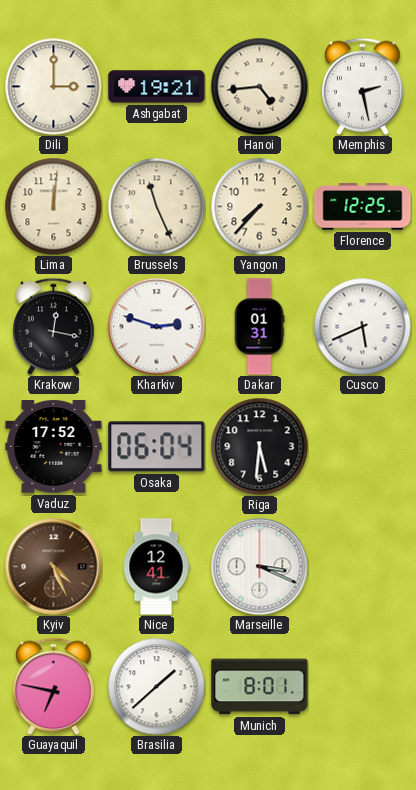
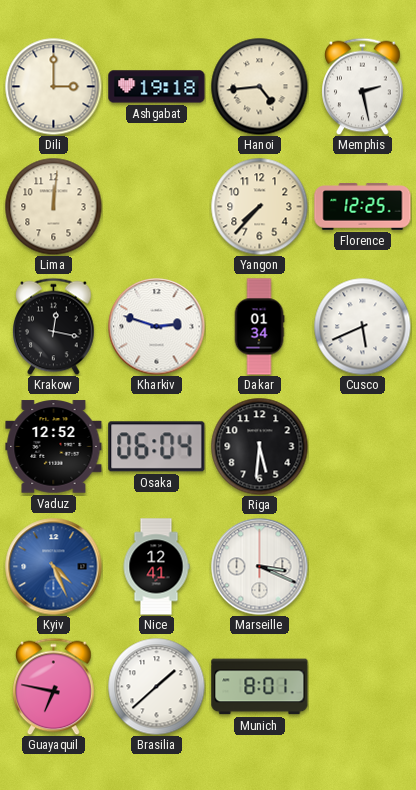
Ashgabat: 19:21 -> 19:18 (157, 87)
Brussels: 11:26 -> none (156, 206)
Dakar: 01:31 -> 01:34 (259, 327)
Vaduz: 17:52 -> 12:52 (54, 447)
Kyiv dial: brown -> blue (54, 567)
